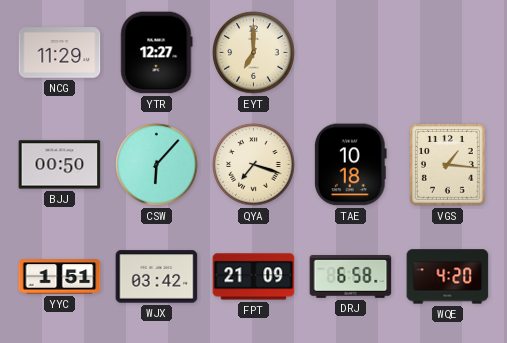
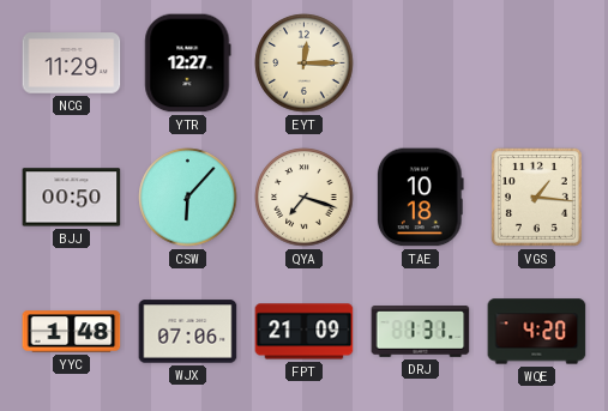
EYT: 7:00 -> 12:15 (305, 64)
YYC: 1:51 -> 1:48 (72, 332)
WJX: 03:42 -> 07:06 (188, 332)
DRJ: 6:58 -> 1:31 (421, 332)
